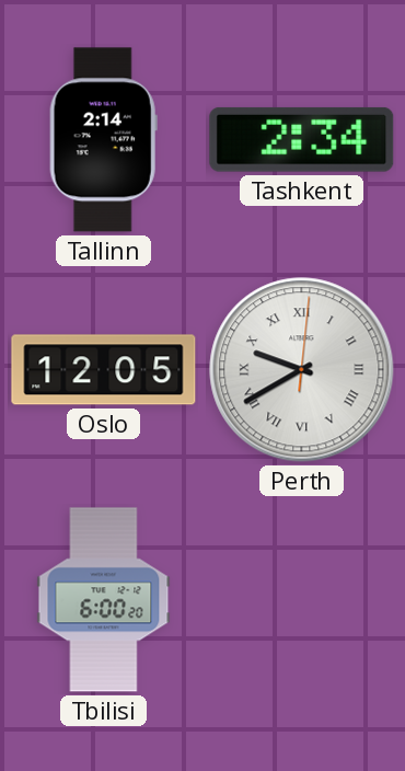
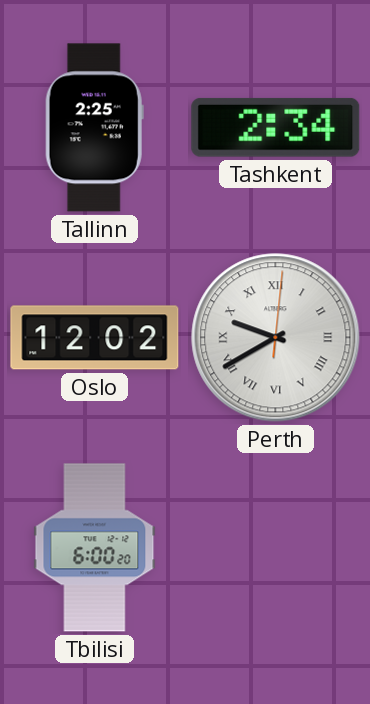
Tallinn: 2:14 -> 2:25 (94, 128)
Oslo: 12:05 -> 12:02 (95, 338)
